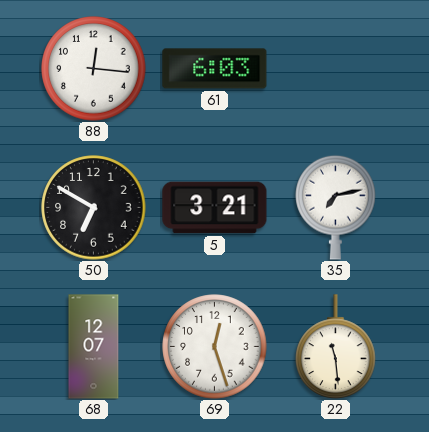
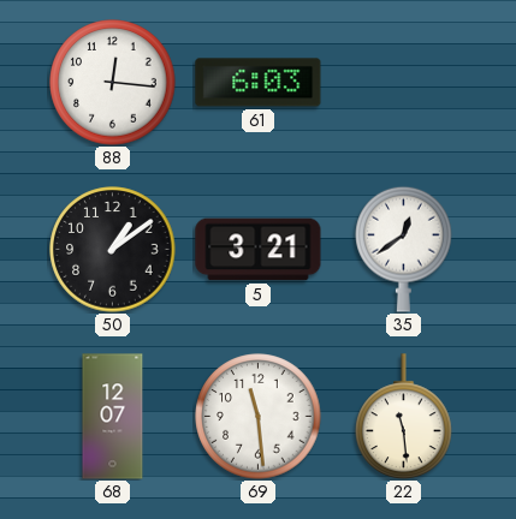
50: 6:50 -> 1:09 (113, 250)
35: 7:13 -> 12:39 (404, 249)
69: 12:27 -> 11:29 (259, 417)
